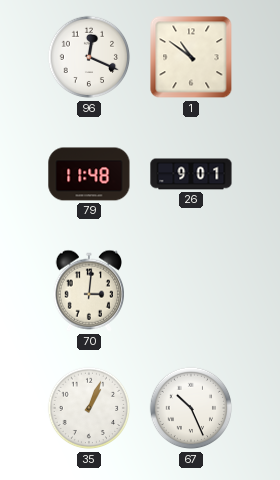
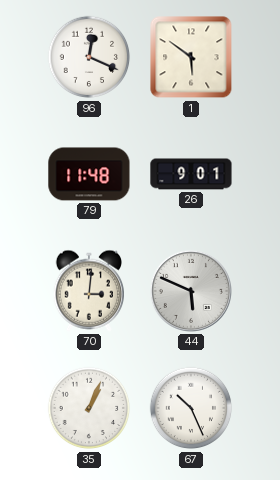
1: 10:51 -> 5:51 (191, 57)
44: none -> 5:49 (191, 291)
